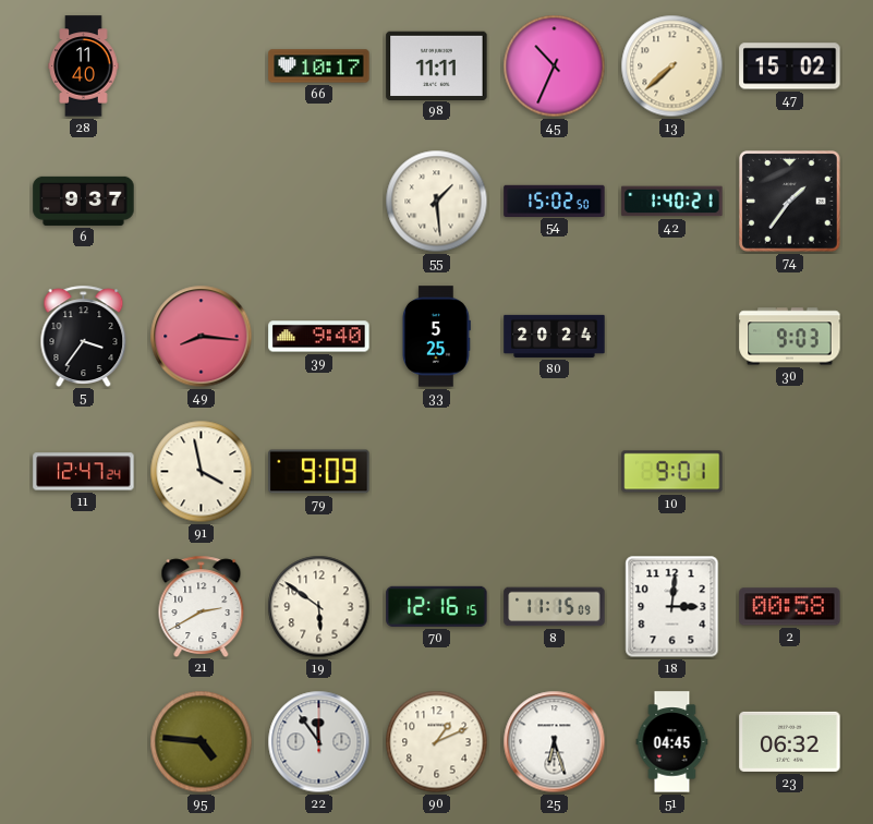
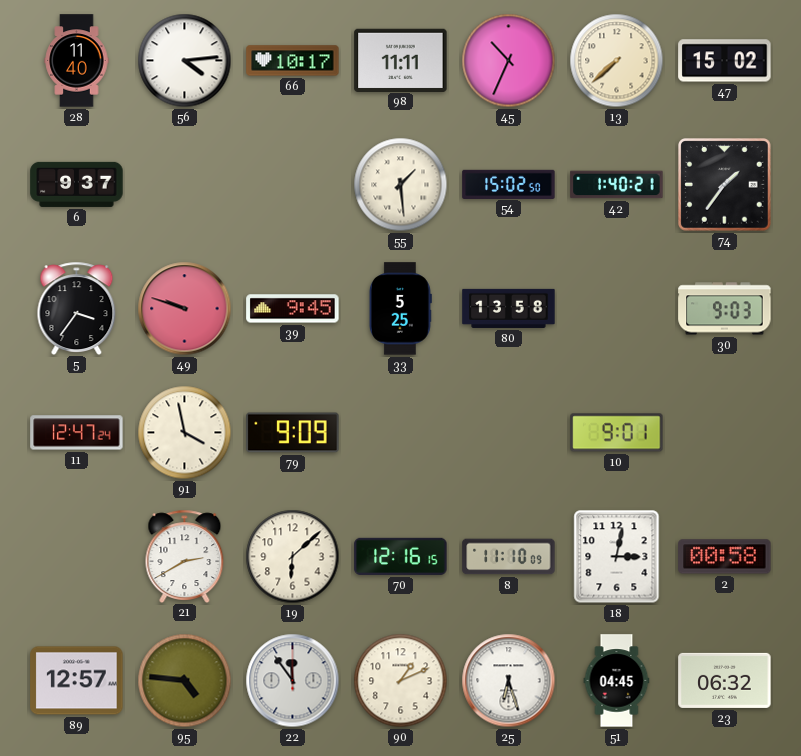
56: none -> 4:14 (185, 61)
49: 8:16 -> 9:48 (185, 309)
39: 9:40 -> 9:45 (293, 309)
80: 20:24 -> 13:58 (509, 308)
19: 5:51 -> 6:08 (293, 557)
8: 11:15 -> 11:10 (509, 557)
18: 3:01 -> 3:02 (617, 557)
89: none -> 12:57 (77, 681)
